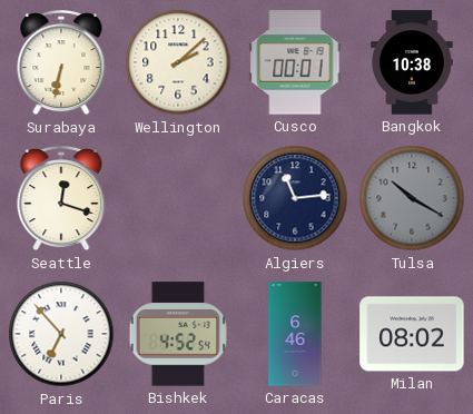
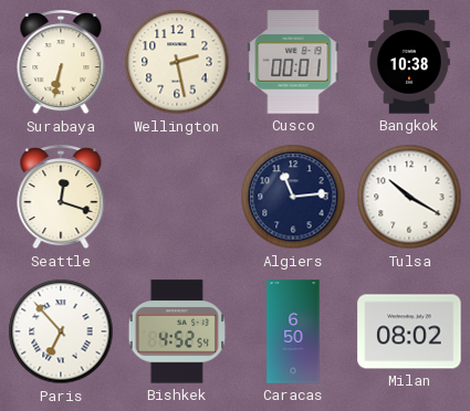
Wellington: 2:08 -> 2:28 (177, 62)
Tulsa dial: grey -> white (409, 197)
Caracas: 6:46 -> 6:50 (293, 331)
